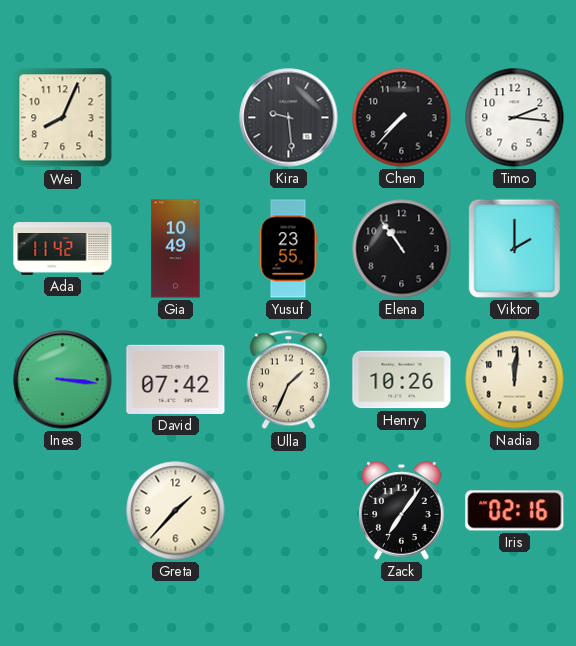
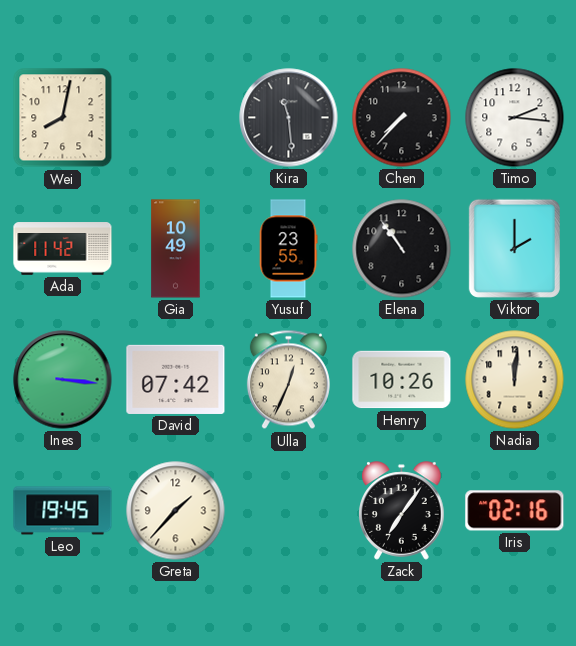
Wei: 8:04 -> 8:02 (63, 118)
Kira: 9:29 -> 11:29 (289, 118)
Ulla: 1:34 -> 12:34 (288, 380)
Leo: none -> 19:45 (63, 511)
